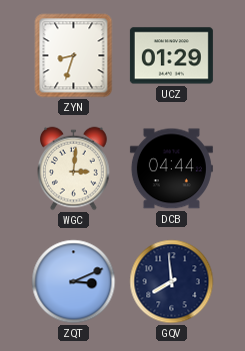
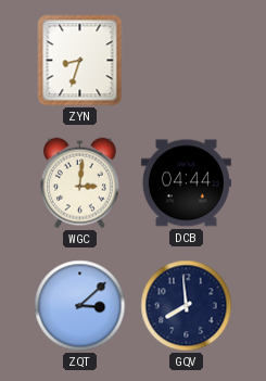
UCZ: 01:29 -> none (171, 56)
ZQT: 3:11 -> 3:08 (80, 306)
